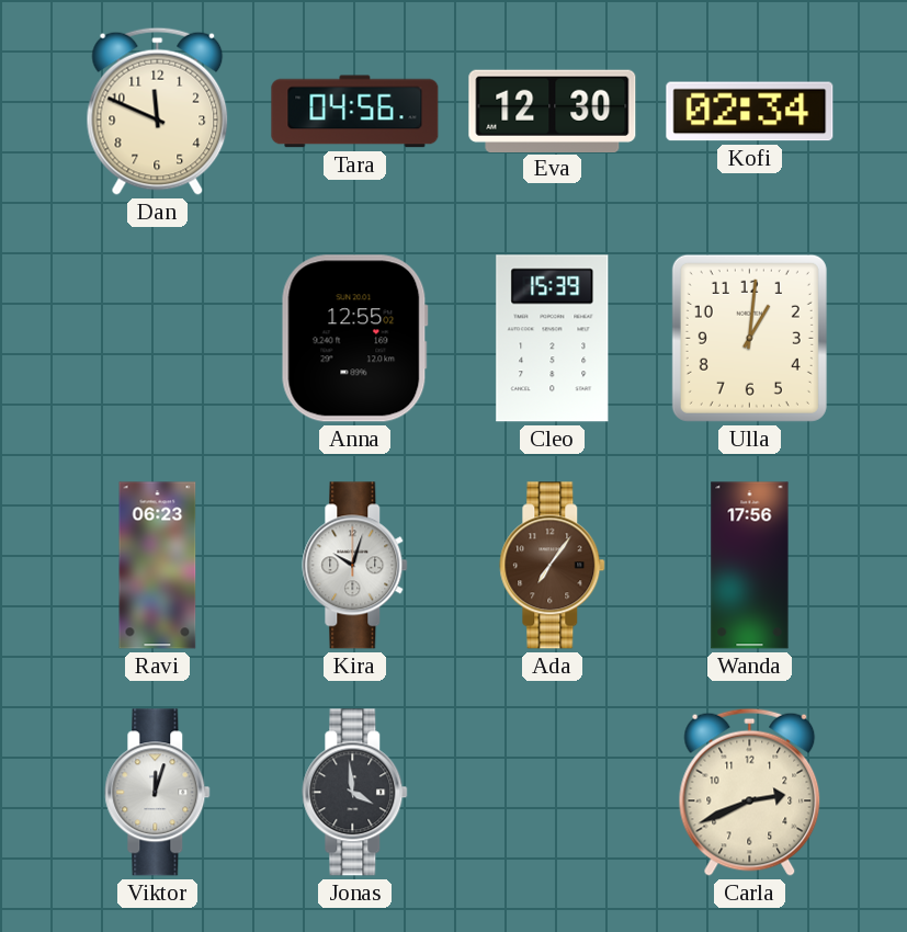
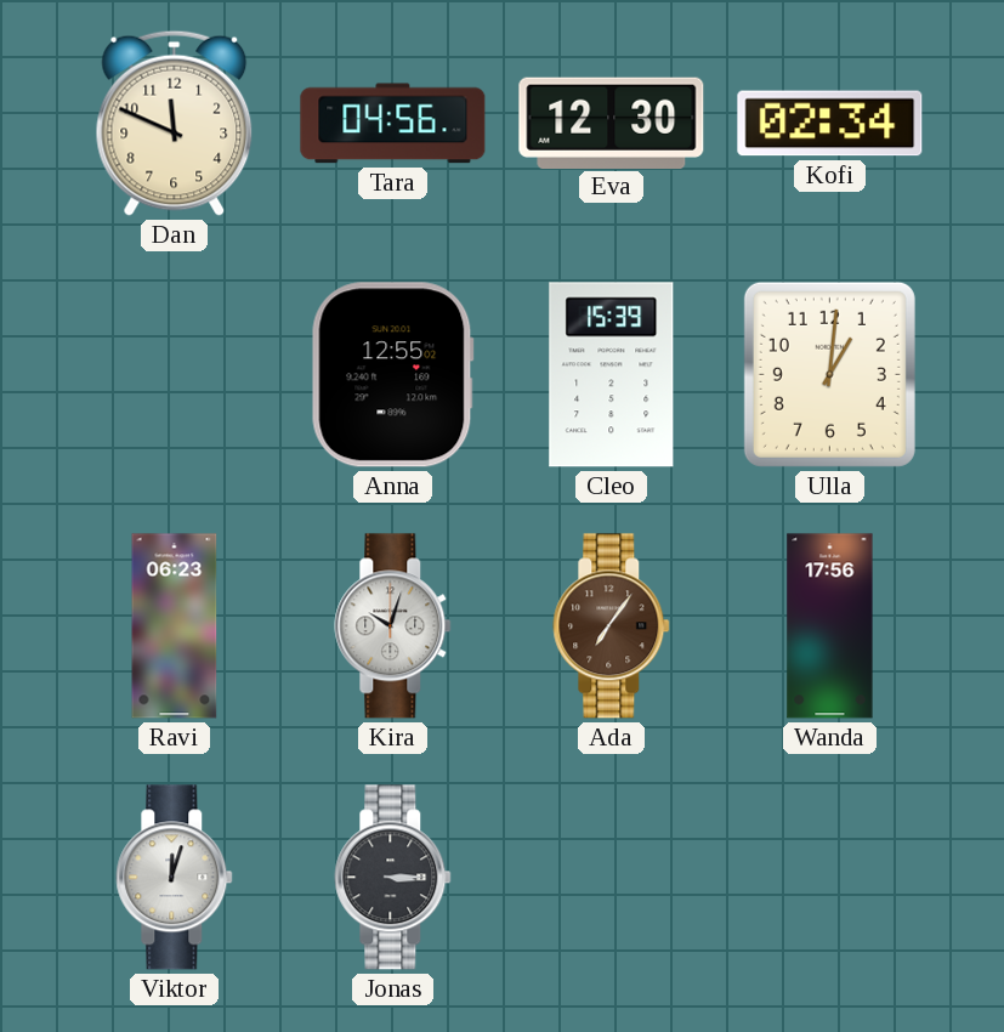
Jonas: 3:59 -> 3:15 (393, 878)
Carla: 2:41 -> none (750, 792)
